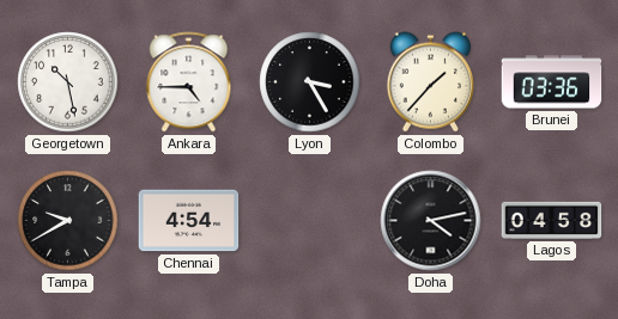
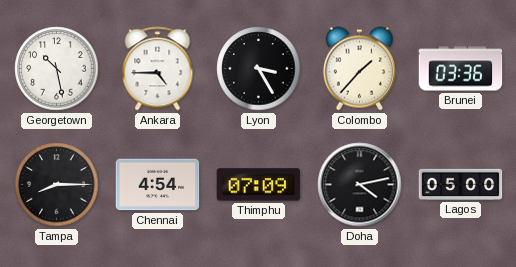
Tampa: 9:40 -> 8:15 (57, 185)
Thimphu: none -> 07:09 (259, 185)
Lagos: 04:58 -> 05:00 (461, 184)
